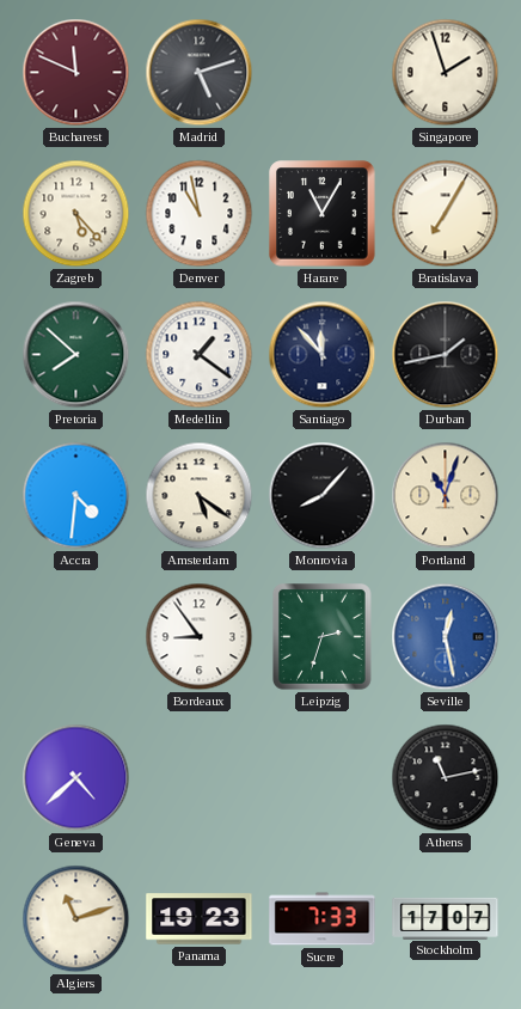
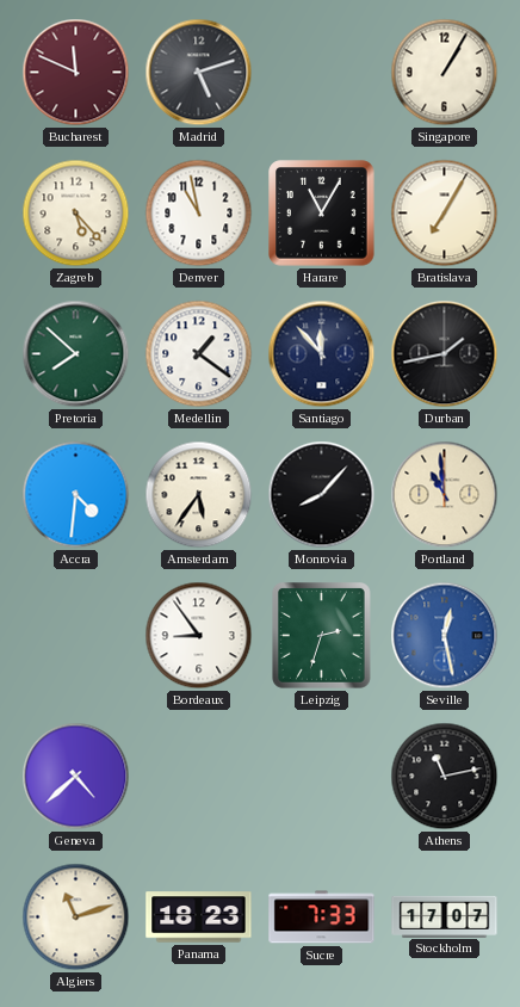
Singapore: 1:57 -> 1:05 (445, 73)
Amsterdam: 5:21 -> 5:36 (199, 495)
Portland: 11:03 -> 10:59 (445, 495)
Panama: 19:23 -> 18:23 (199, 918)
